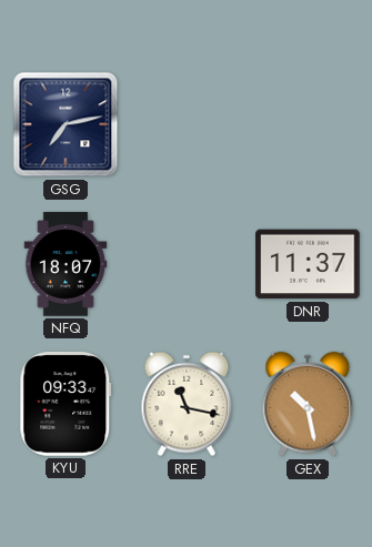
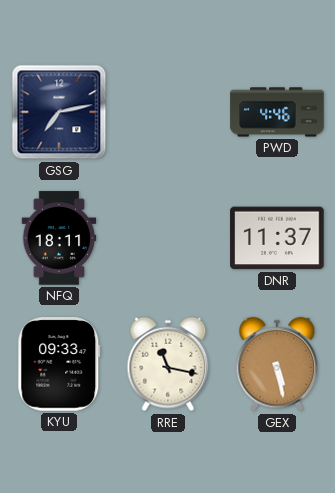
PWD: none -> 4:46 (277, 112)
NFQ: 18:07 -> 18:11 (59, 238)
GEX: 10:28 -> 5:28 (277, 364)
